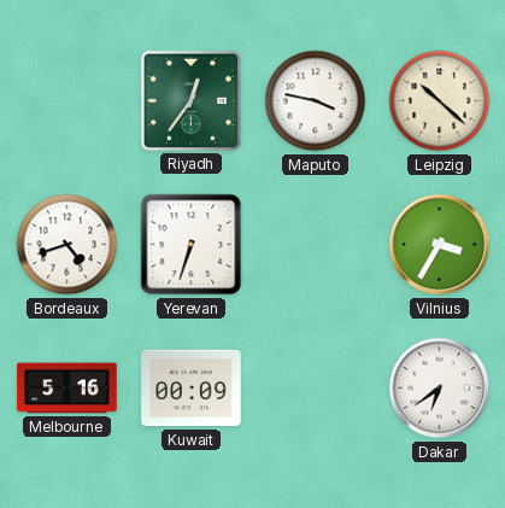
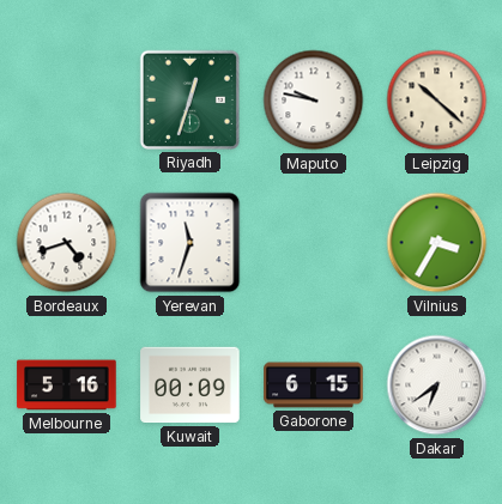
Riyadh: 12:36 -> 12:33 (189, 99)
Maputo: 3:47 -> 9:47 (314, 101)
Yerevan: 6:33 -> 11:33 (190, 243)
Gaborone: none -> 6:15 (314, 385)
